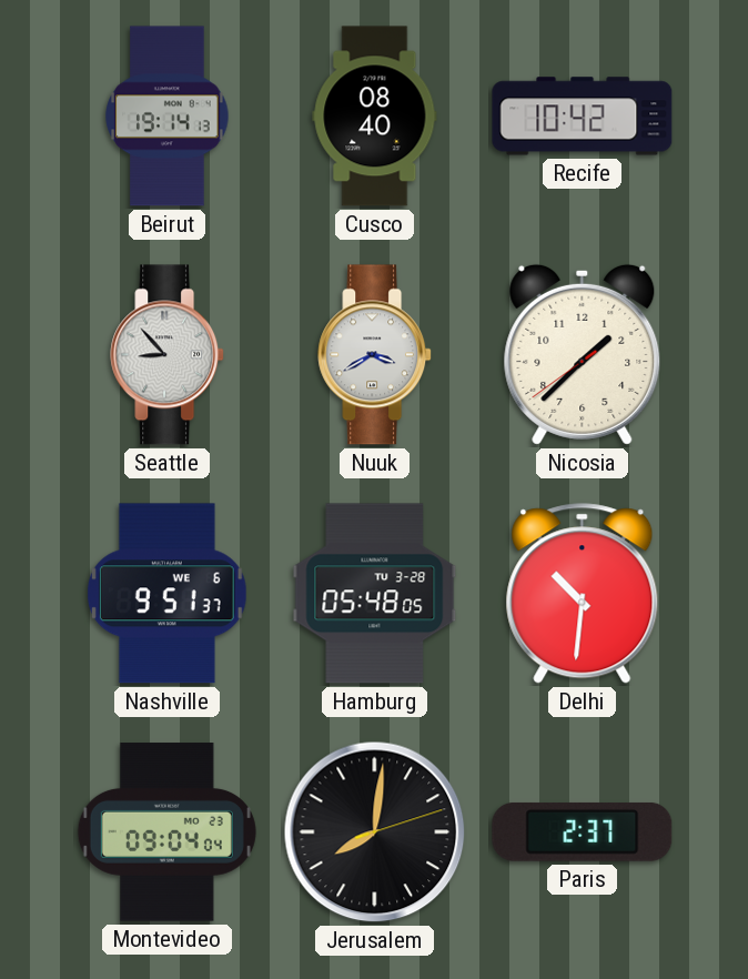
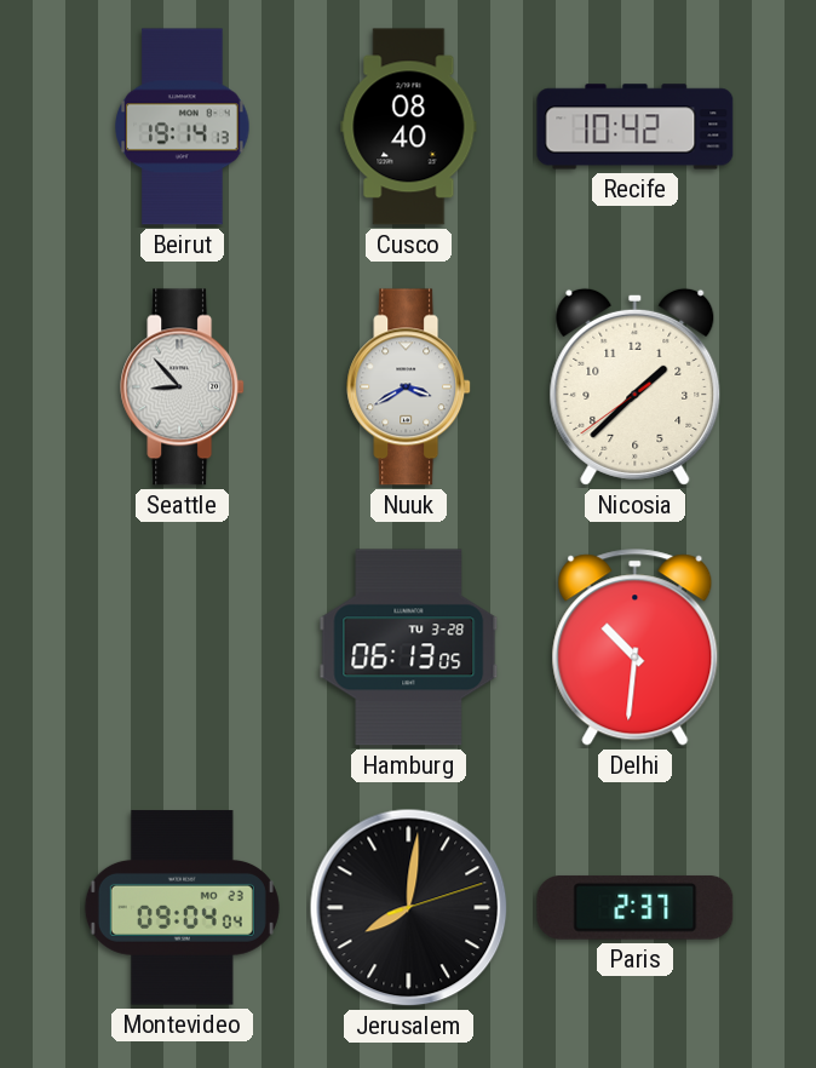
Nashville: 9:51 -> none (166, 594)
Hamburg: 05:48 -> 06:13 (409, 648)
